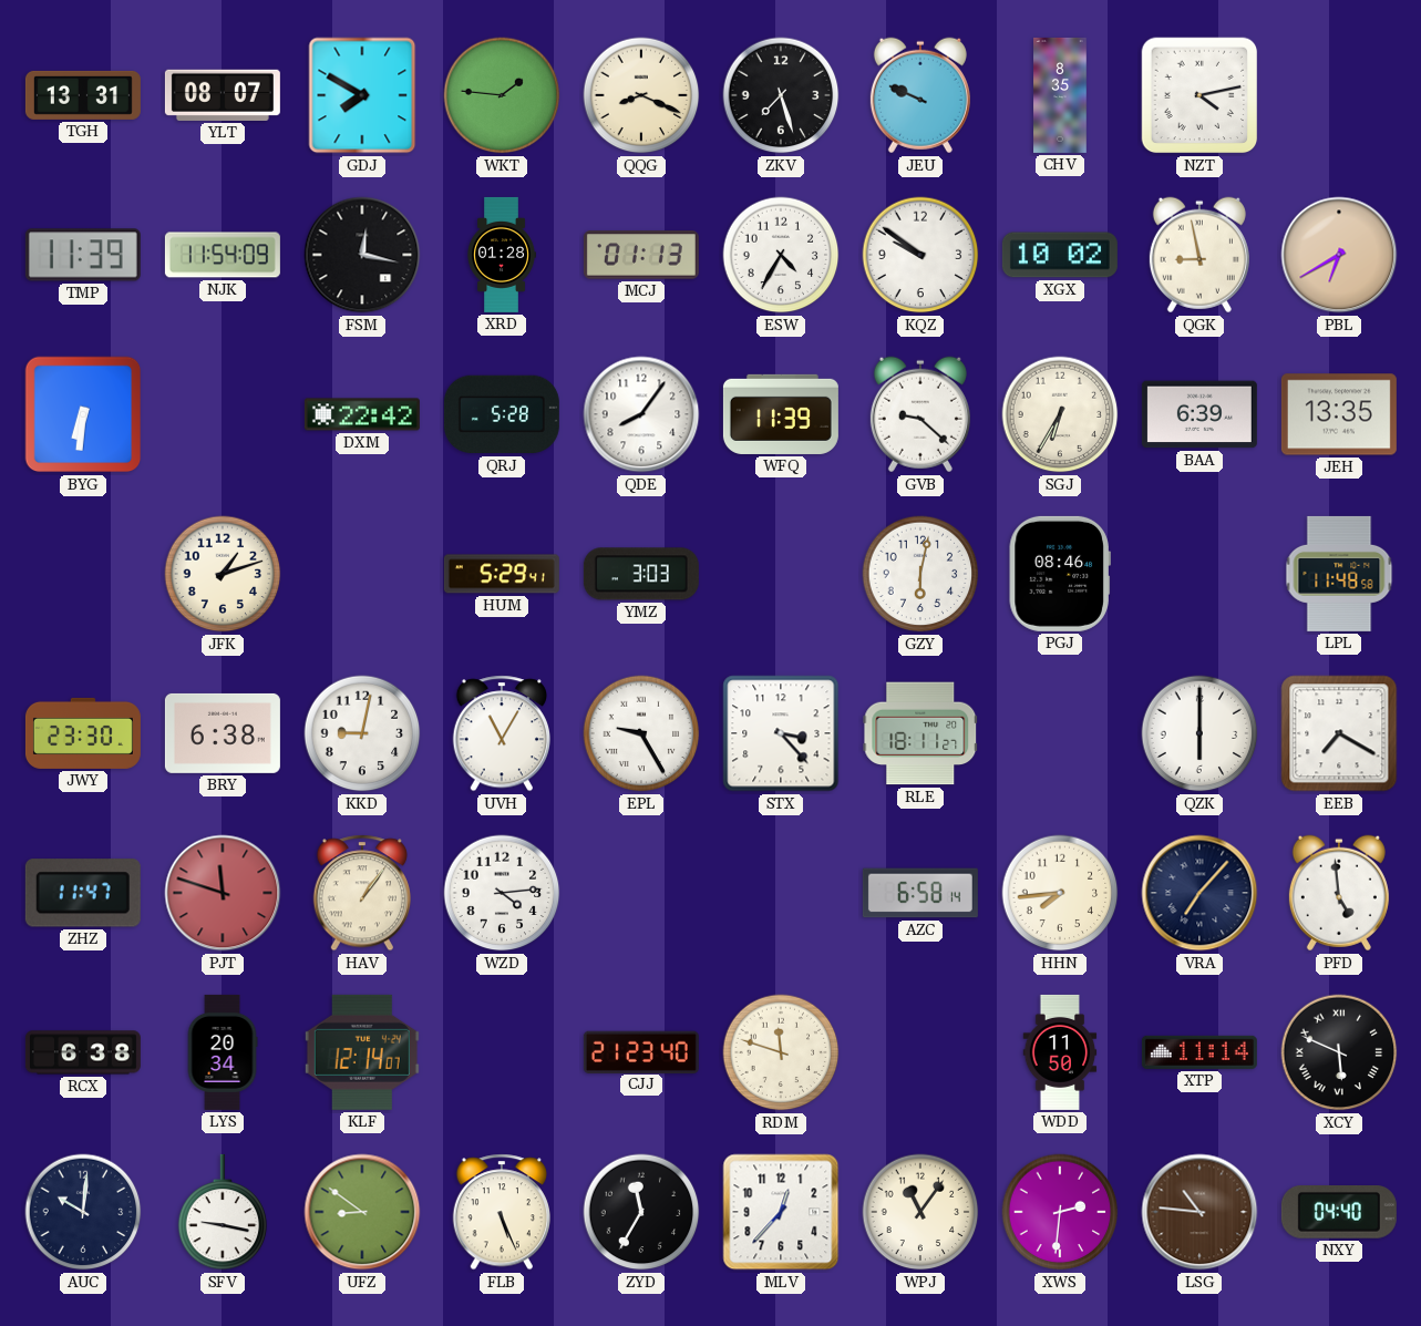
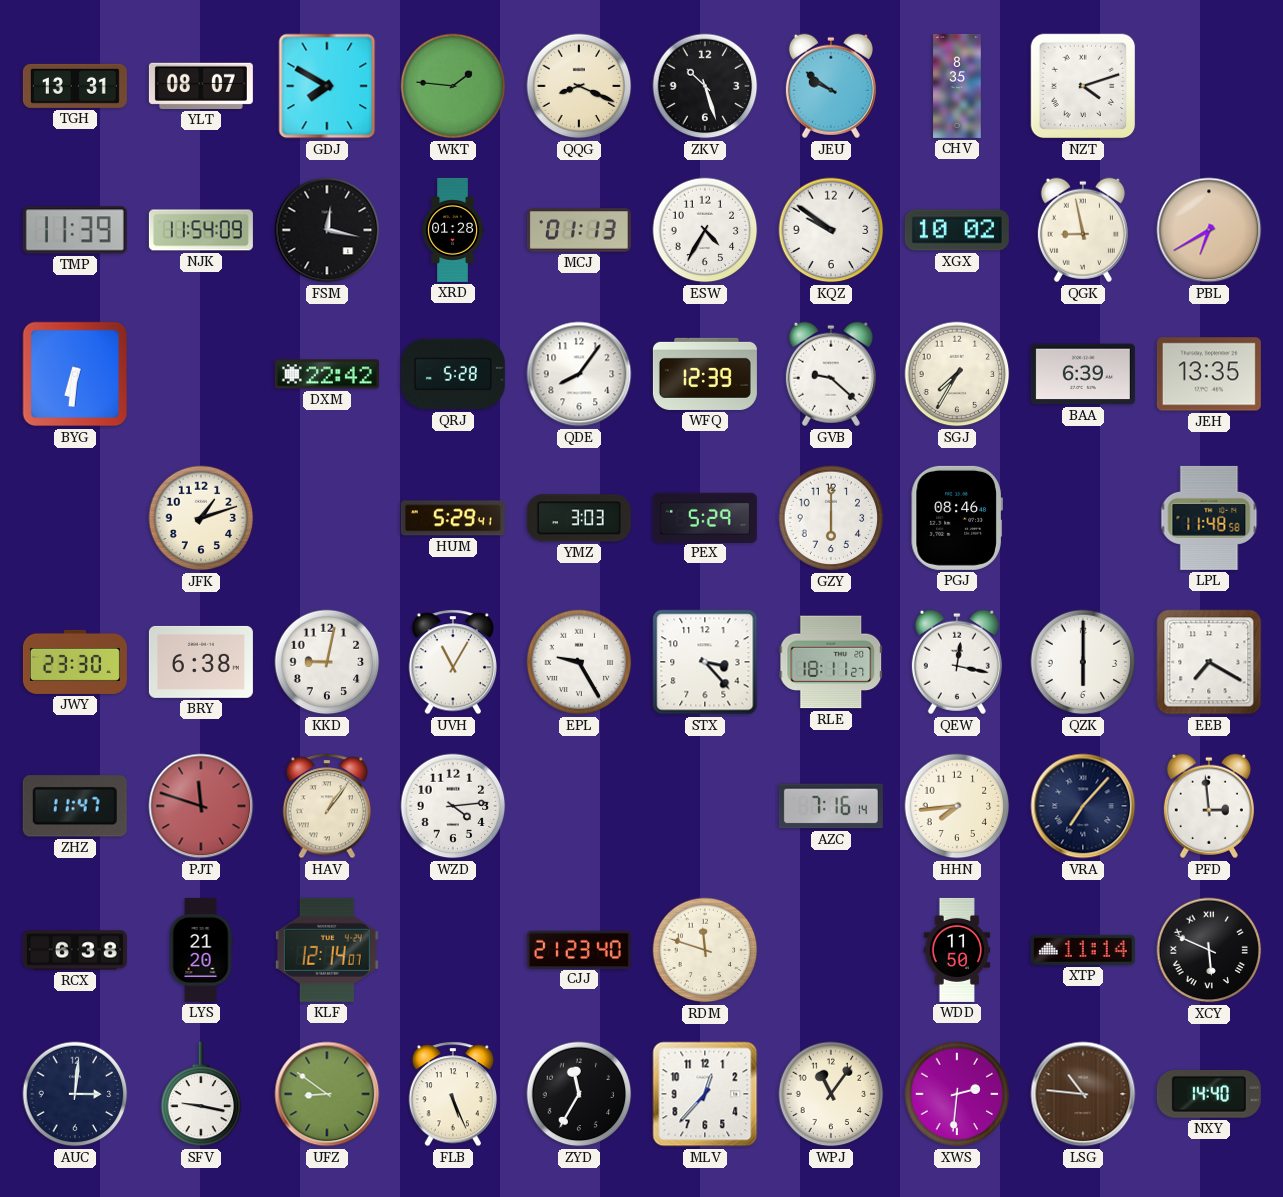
ZKV: 7:27 -> 10:27 (705, 86)
JEU: 9:49 -> 9:51 (831, 86)
NZT: 4:13 -> 4:12 (1083, 86)
WFQ: 11:39 -> 12:39 (705, 374)
SGJ: 6:35 -> 7:35 (957, 374)
PEX: none -> 5:29 (705, 517)
GZY: 6:02 -> 6:00 (831, 518)
QEW: none -> 12:17 (957, 662)
AZC: 6:58 -> 7:16 (831, 806)
PFD: 4:59 -> 2:59 (1209, 806)
LYS: 20:34 -> 21:20 (201, 950)
AUC: 10:01 -> 3:01 (75, 1094)
NXY: 04:40 -> 14:40 (1209, 1095)
